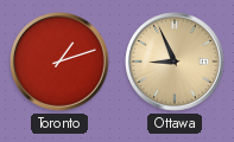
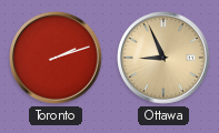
Toronto: 1:12 -> 2:12 (57, 59)
